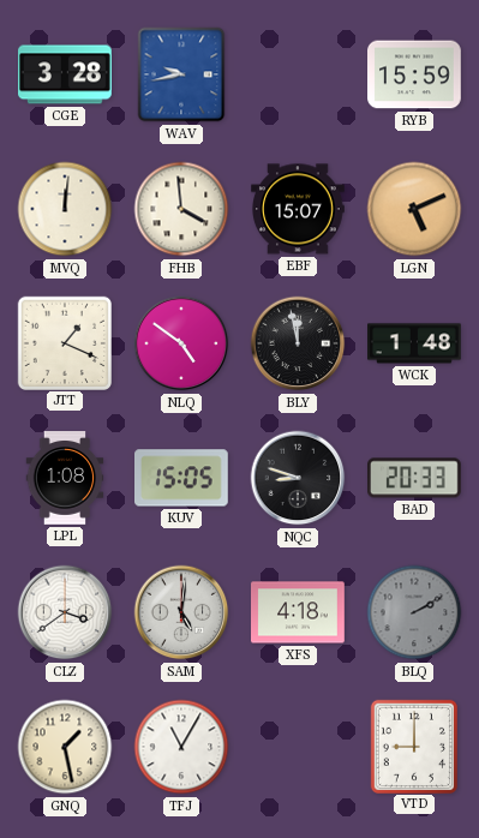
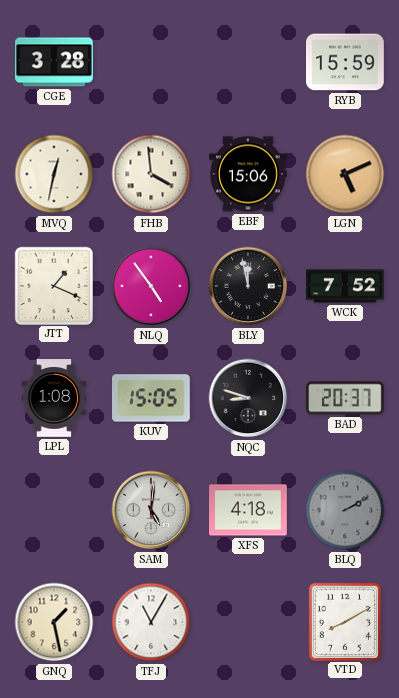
WAV: 9:43 -> none (181, 74)
MVQ: 12:01 -> 12:32 (54, 174)
EBF: 15:07 -> 15:06 (248, 174)
NLQ: 4:51 -> 4:54 (151, 286)
WCK: 1:48 -> 7:52 (345, 286)
BAD: 20:33 -> 20:37 (346, 398)
CLZ: 3:39 -> none (65, 612)
VTD: 9:00 -> 8:10 (344, 621)
